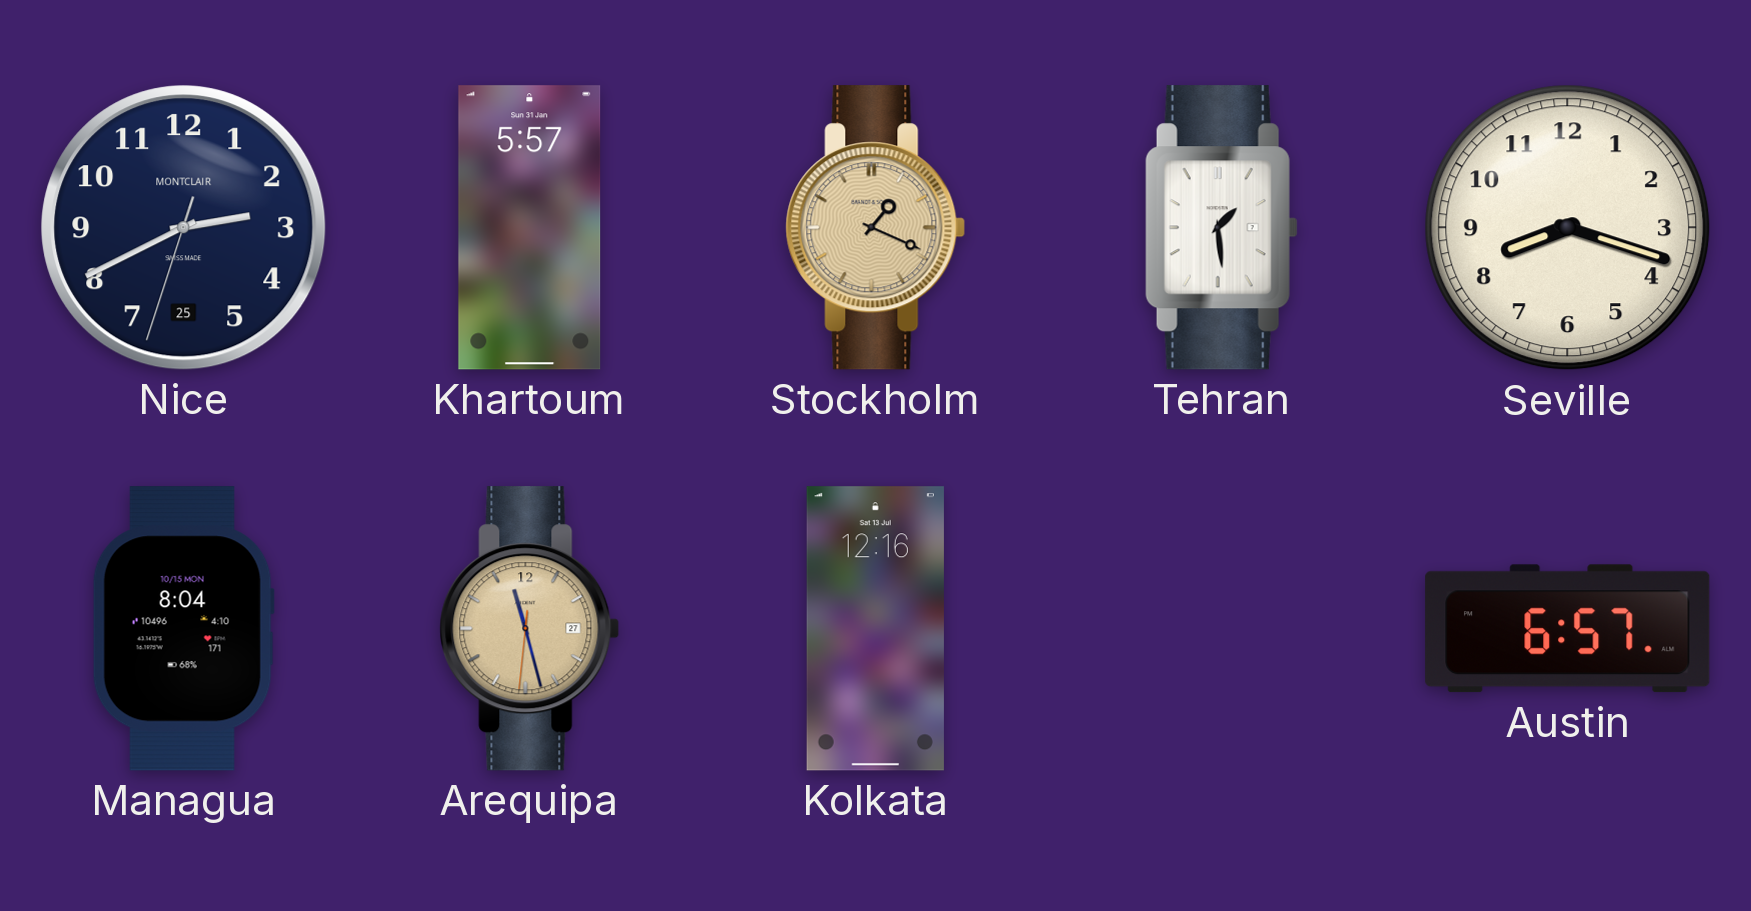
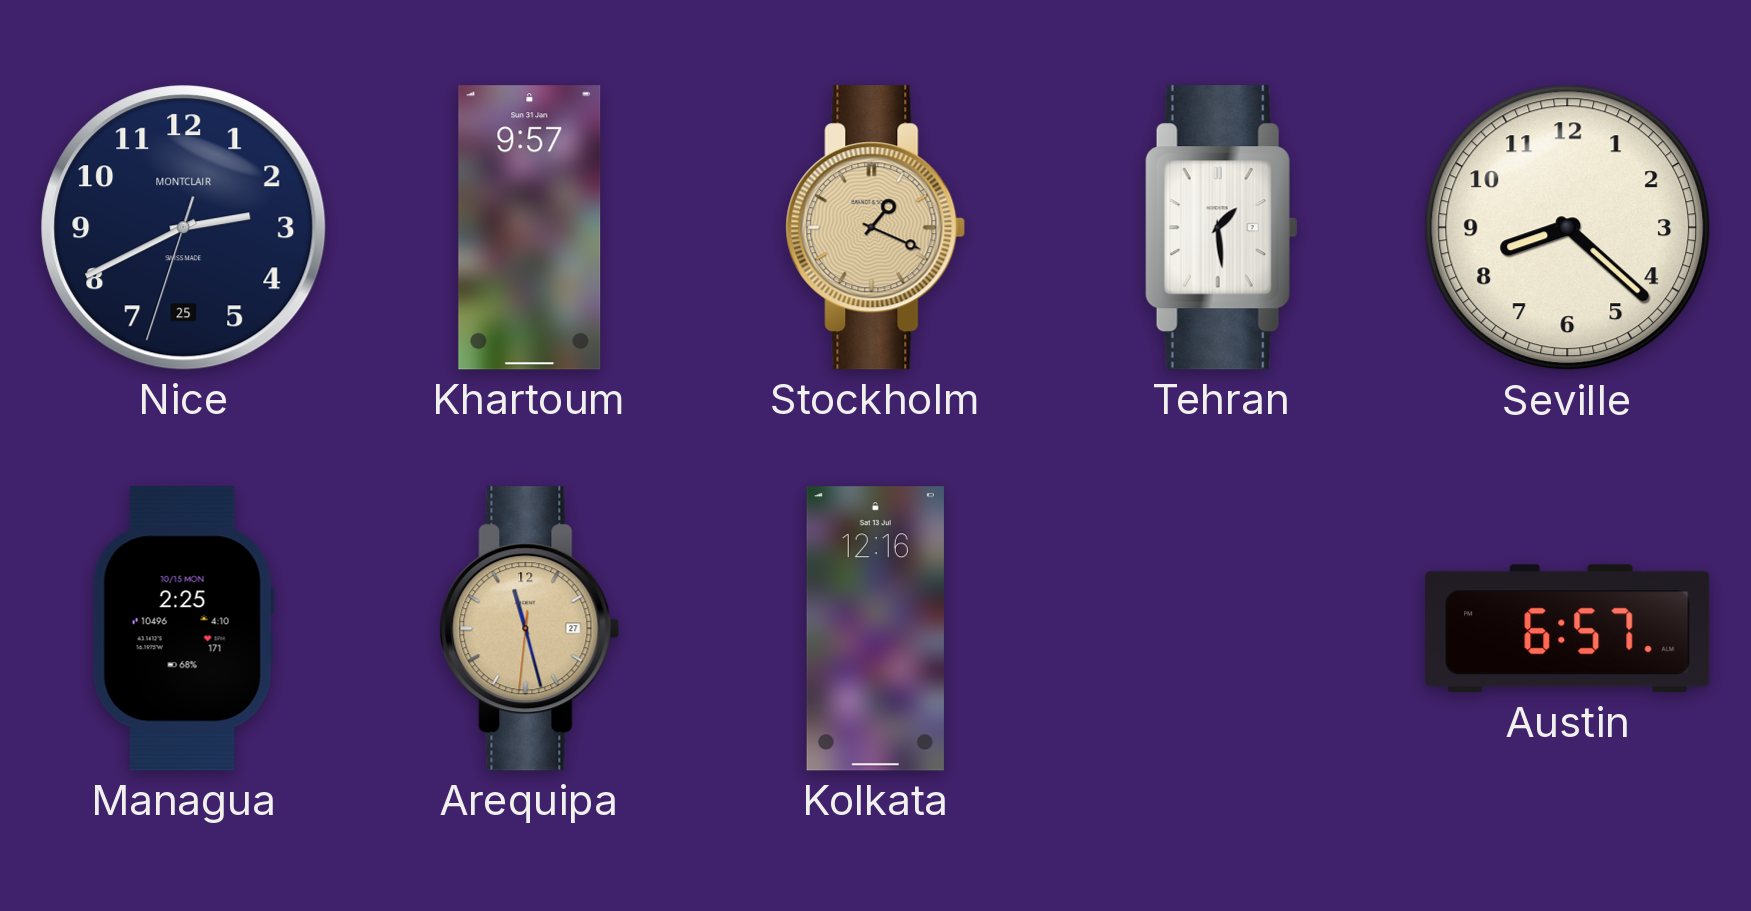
Khartoum: 5:57 -> 9:57 (530, 228)
Seville: 8:18 -> 8:22 (1568, 228)
Managua: 8:04 -> 2:25 (183, 629)
